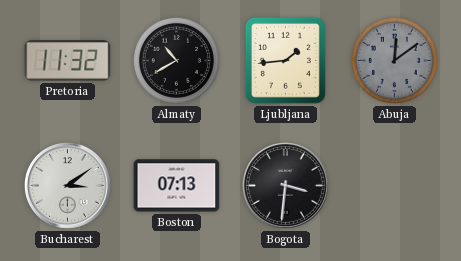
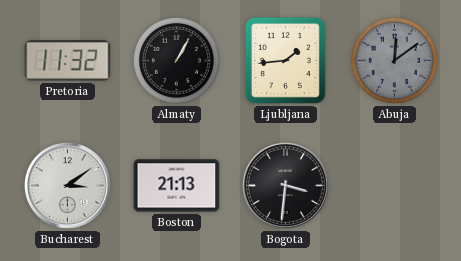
Almaty: 10:40 -> 1:05 (176, 60)
Boston: 07:13 -> 21:13 (177, 186)
